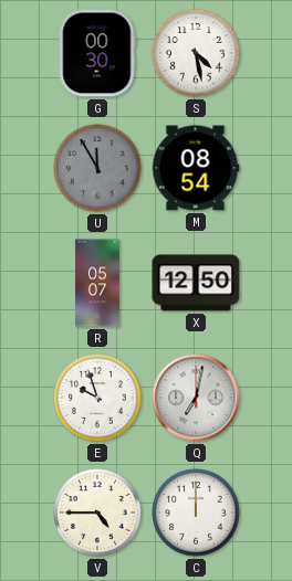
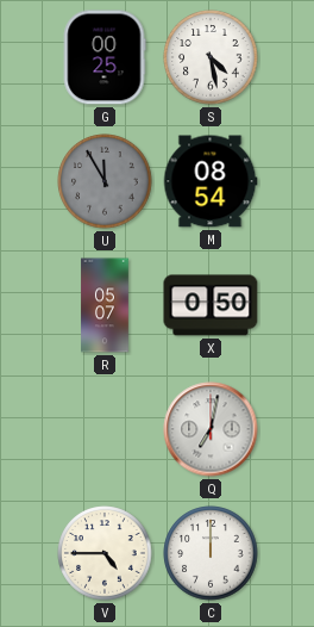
G: 00:30 -> 00:25 (105, 57)
X: 12:50 -> 0:50 (211, 305)
E: 9:57 -> none (97, 398)
